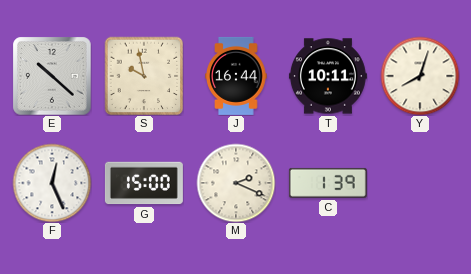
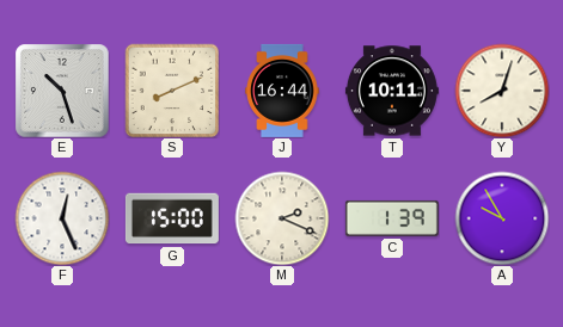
E: 10:22 -> 10:27 (62, 91)
S: 9:58 -> 8:11 (172, 91)
A: none -> 9:55 (502, 218)
